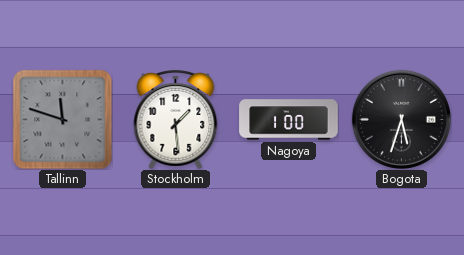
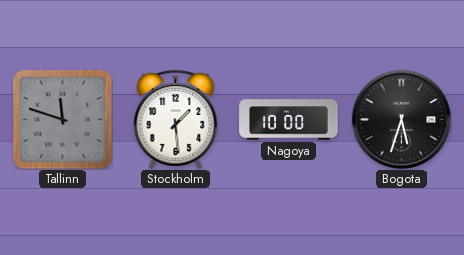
Nagoya: 1:00 -> 10:00 (289, 120)
